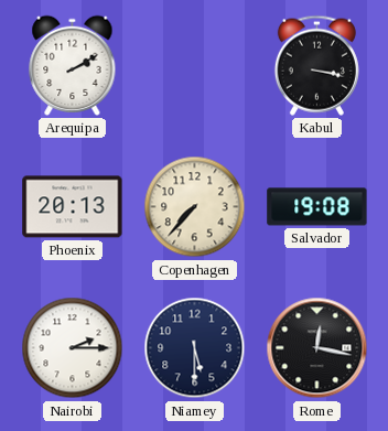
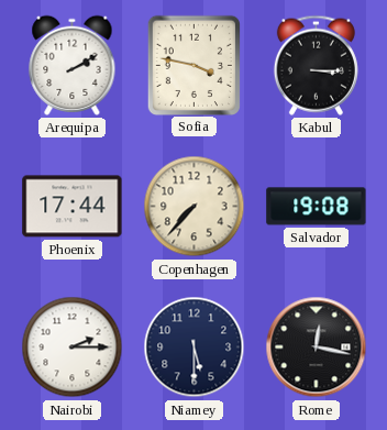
Sofia: none -> 3:47 (193, 65)
Kabul: 3:17 -> 3:15 (316, 65)
Phoenix: 20:13 -> 17:44 (73, 207)
